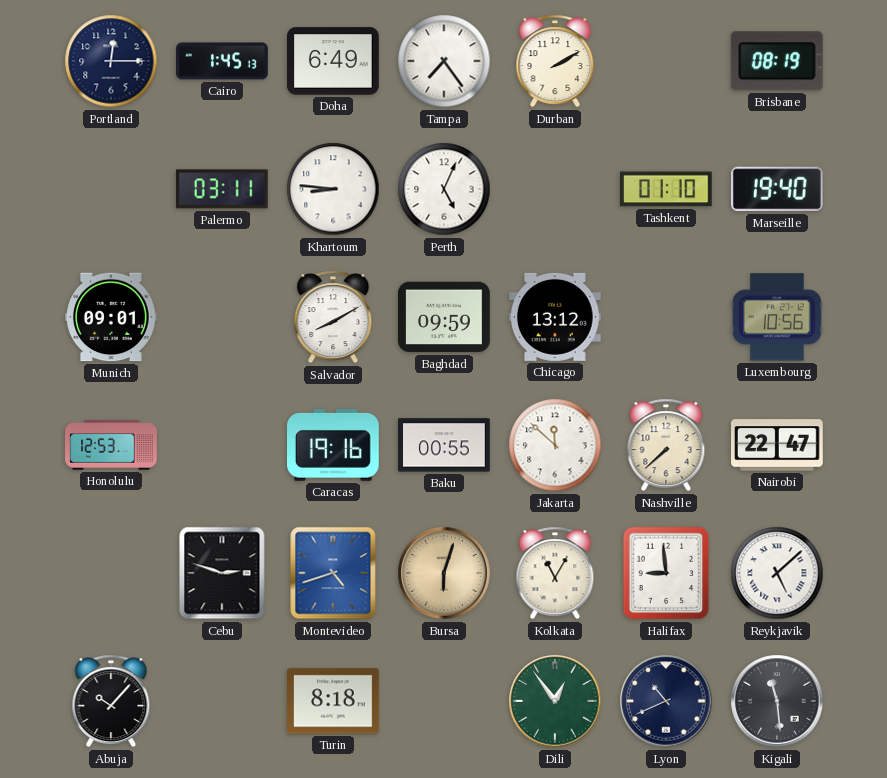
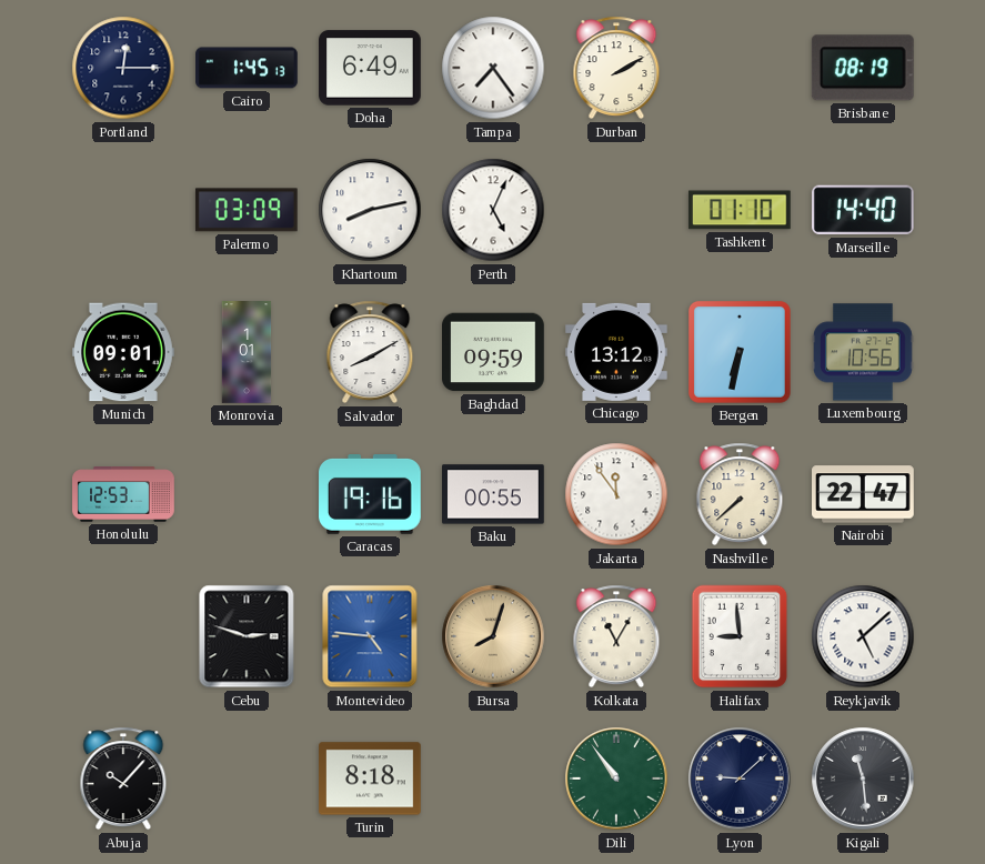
Palermo: 03:11 -> 03:09 (247, 210)
Khartoum: 8:46 -> 8:13 (370, 210)
Marseille: 19:40 -> 14:40 (863, 210)
Monrovia: none -> 1:01 (247, 352)
Bergen: none -> 6:32 (741, 353)
Jakarta: 11:52 -> 11:54 (616, 494)
Montevideo: 4:42 -> 4:46 (370, 636)
Bursa: 6:03 -> 8:03 (493, 636)
Dili: 12:54 -> 10:54 (616, 778)
Lyon: 10:41 -> 9:08 (740, 778)
